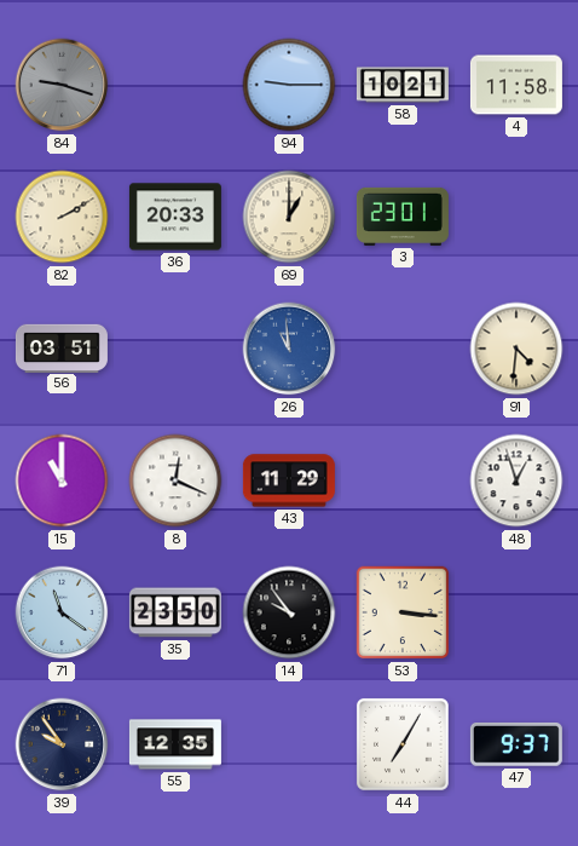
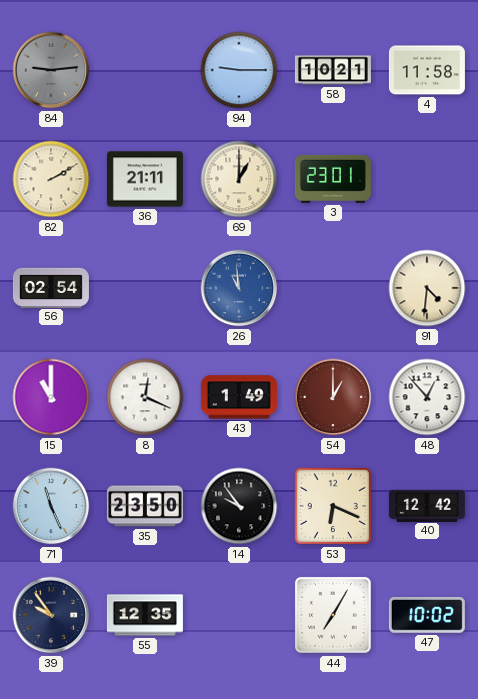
84: 9:18 -> 9:14 (51, 70)
36: 20:33 -> 21:11 (145, 179)
56: 03:51 -> 02:54 (51, 287)
43: 11:29 -> 1:49 (239, 397)
54: none -> 1:00 (333, 397)
48: 12:57 -> 12:53 (427, 397)
71: 11:21 -> 11:26 (51, 506)
53: 3:16 -> 6:19 (333, 506)
40: none -> 12:42 (427, 505)
47: 9:37 -> 10:02 (427, 616)
